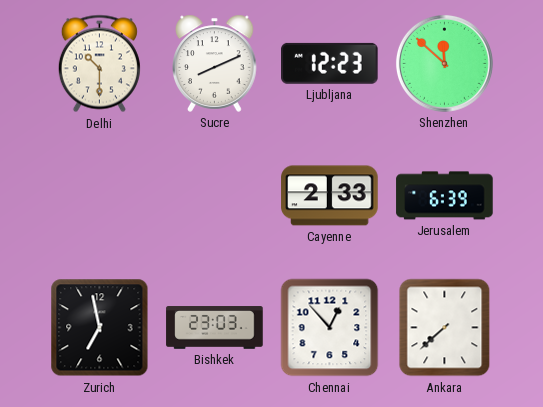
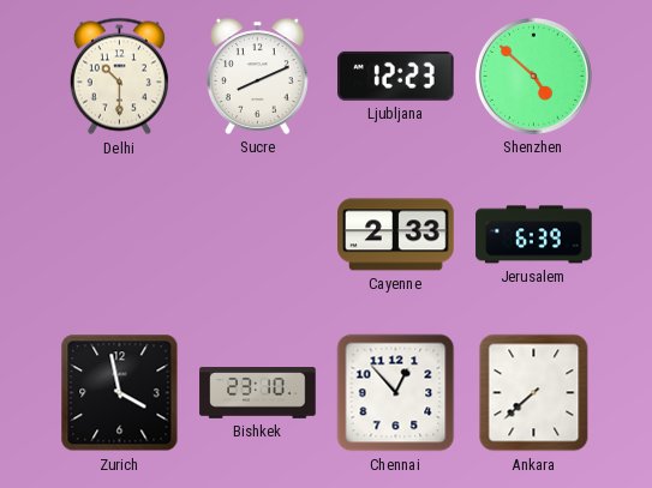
Shenzhen: 11:52 -> 4:52 (533, 76)
Zurich: 6:58 -> 3:58 (120, 393)
Bishkek: 23:03 -> 23:10 (258, 393)
